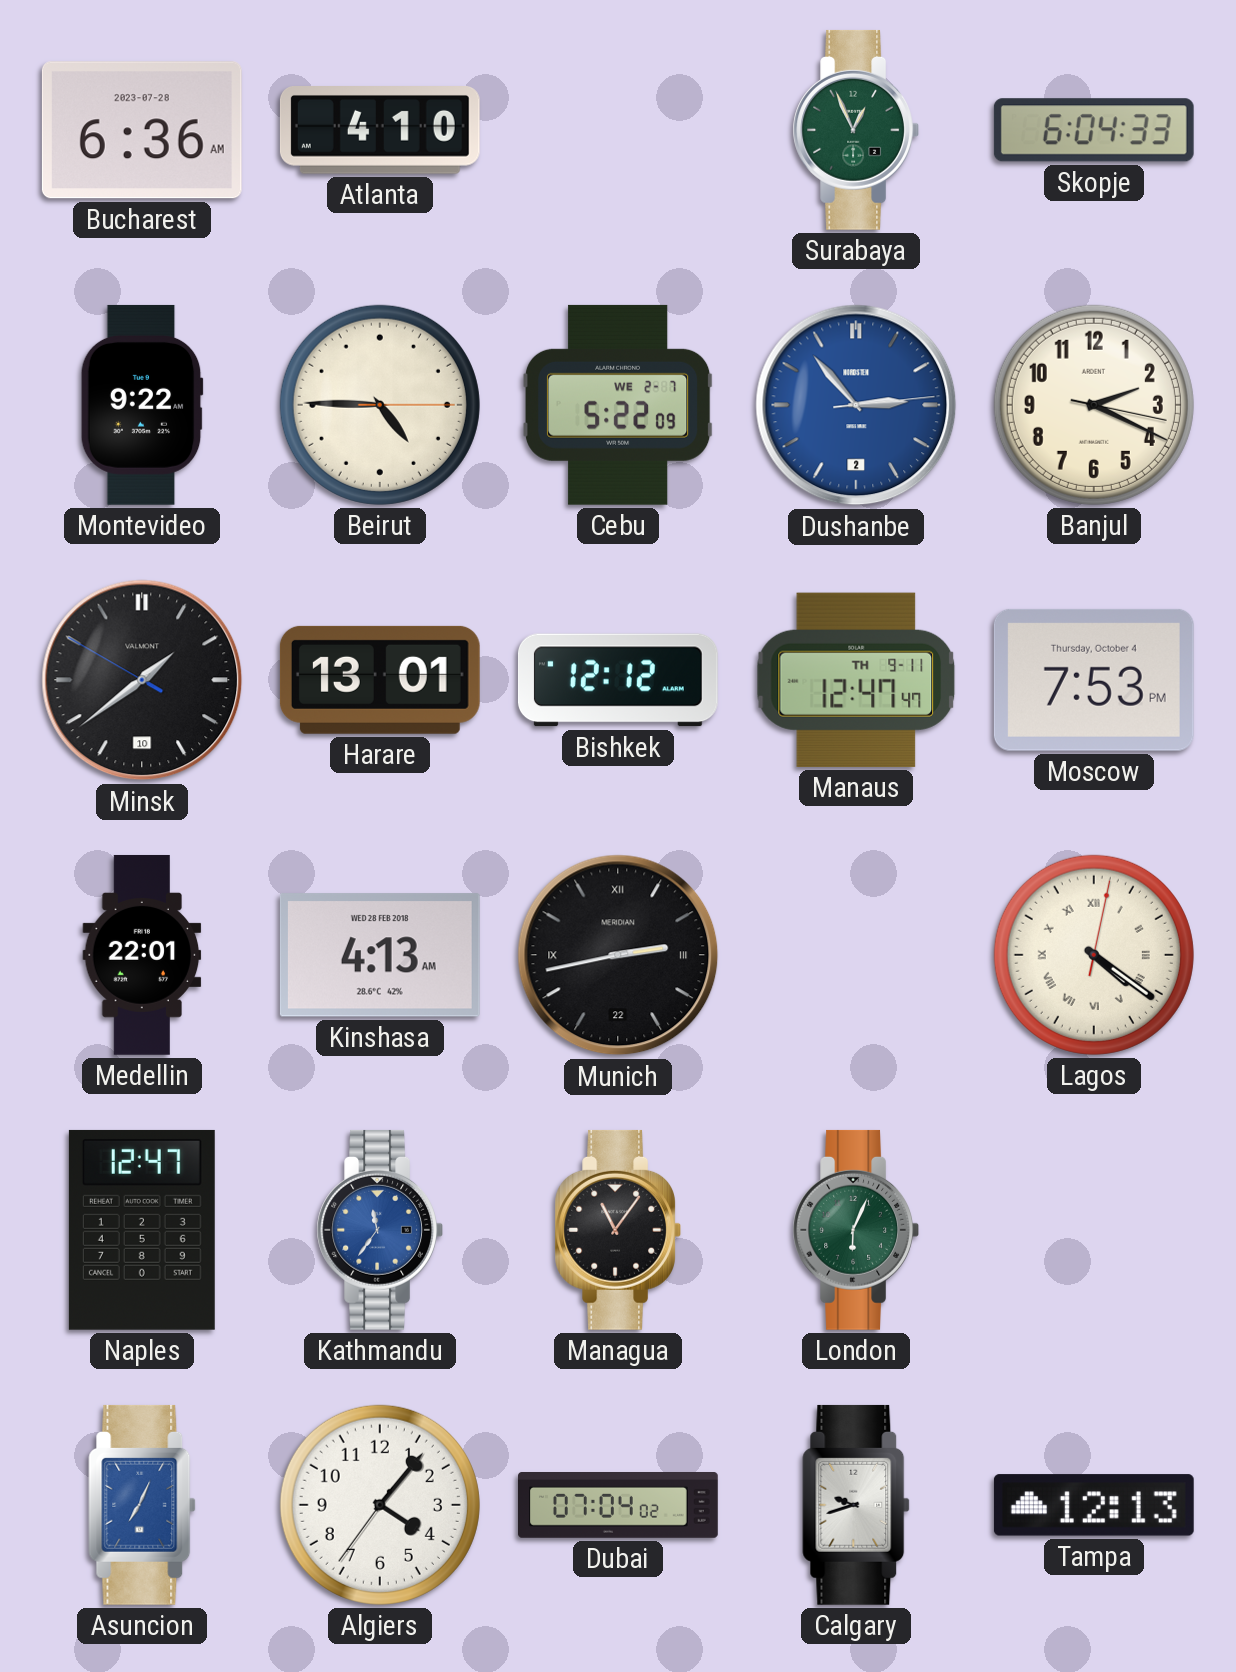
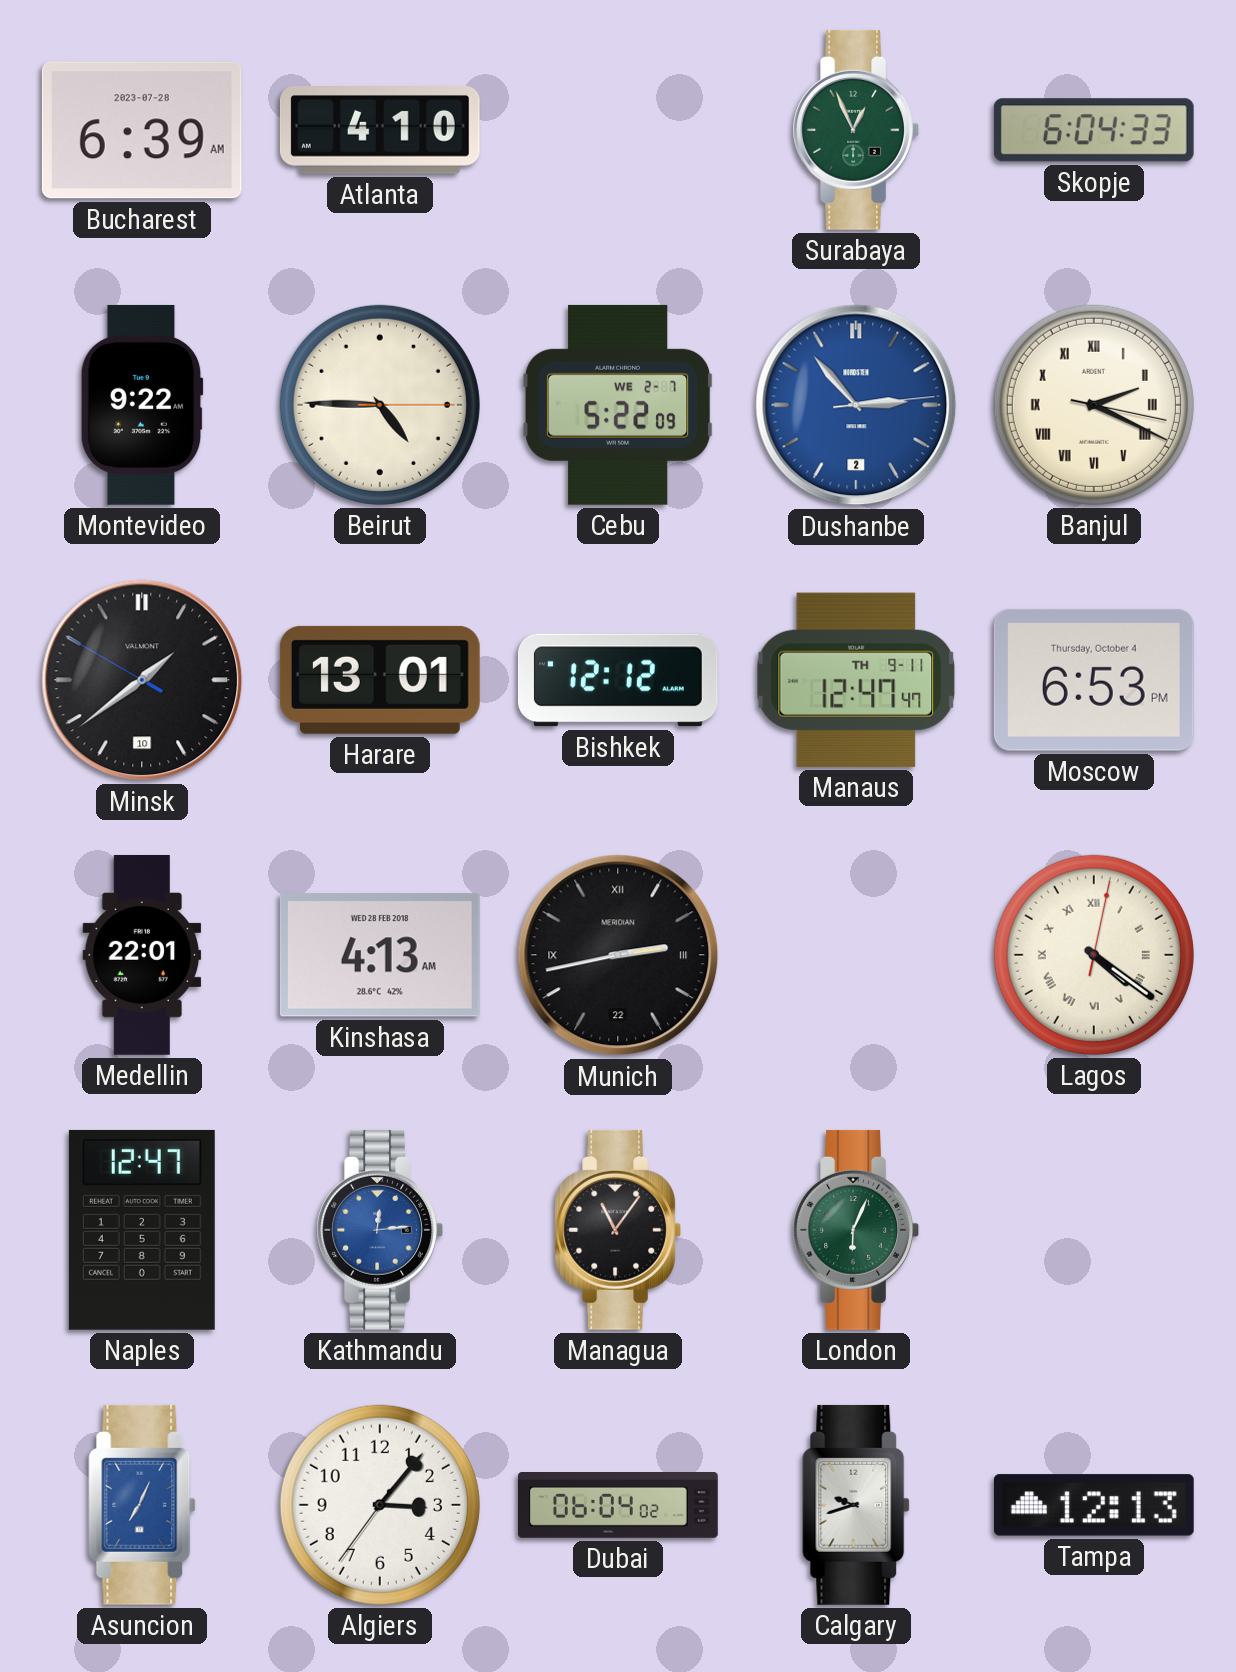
Bucharest: 6:36 -> 6:39 (142, 130)
Banjul numerals: Arabic -> Roman (1094, 405)
Moscow: 7:53 -> 6:53 (1094, 680)
Kathmandu: 11:36 -> 12:14 (379, 1230)
Algiers: 4:06 -> 3:06 (380, 1505)
Dubai: 07:04 -> 06:04 (619, 1506)
